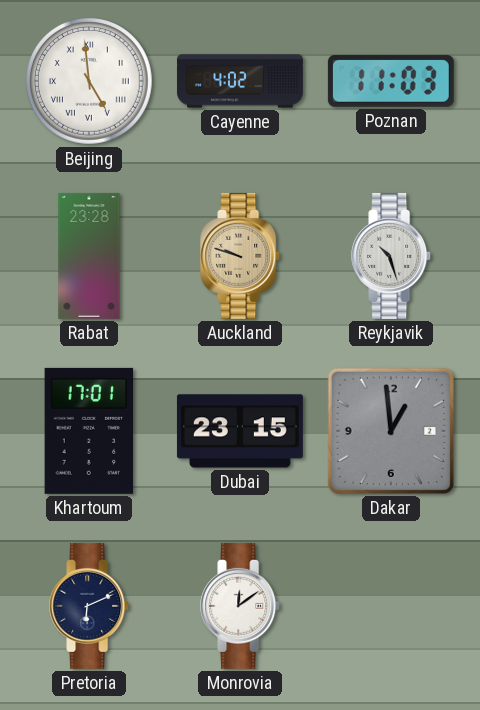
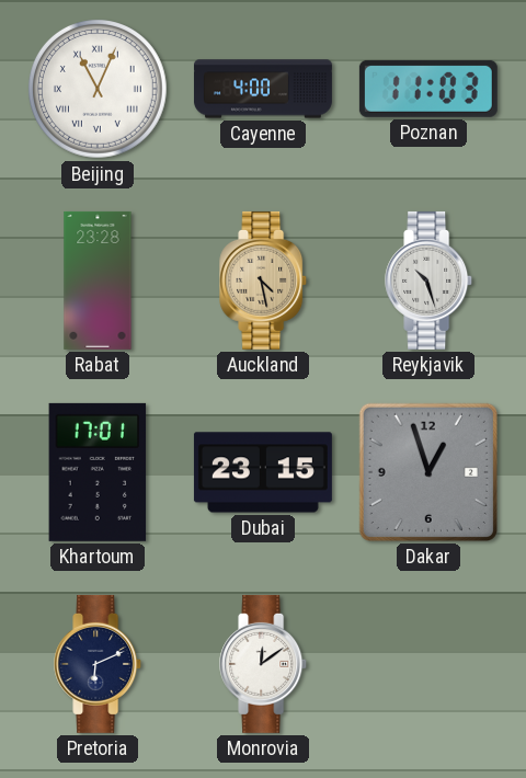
Beijing: 4:59 -> 11:04 (99, 90)
Cayenne: 4:02 -> 4:00 (263, 89)
Auckland: 9:48 -> 4:28 (264, 281)
Dakar: 12:59 -> 12:57 (428, 472)
